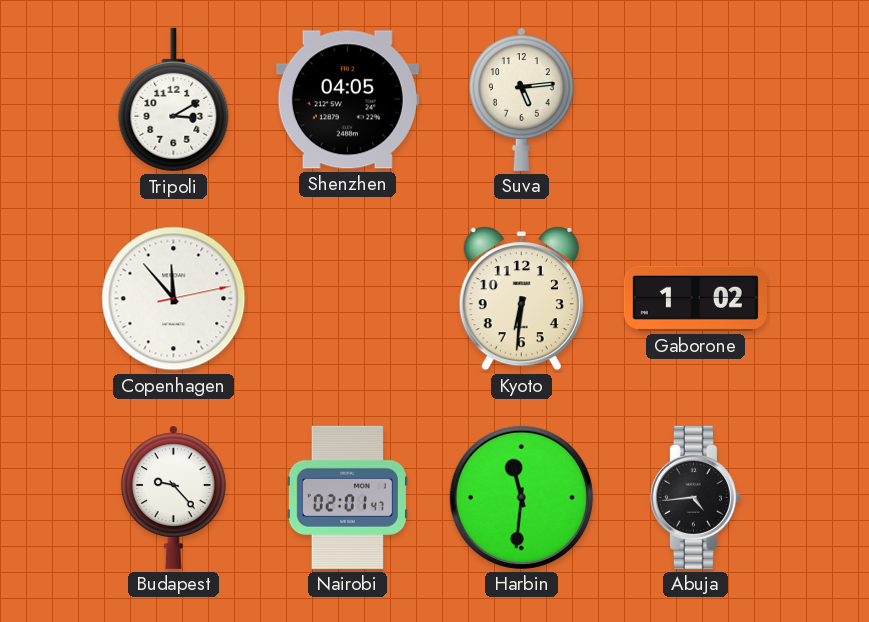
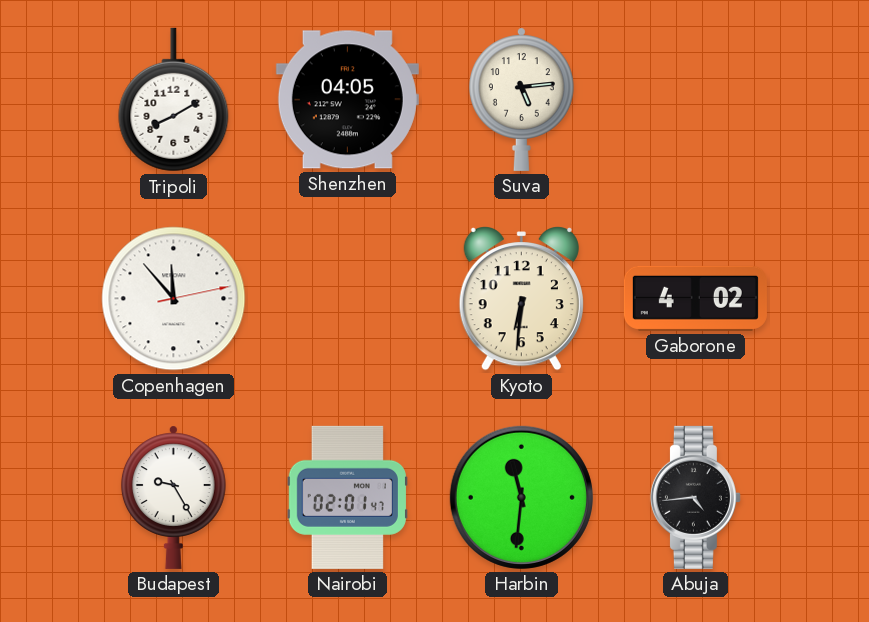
Tripoli: 3:10 -> 8:10 (174, 100)
Gaborone: 1:02 -> 4:02 (695, 298)
Budapest: 9:23 -> 9:25 (173, 497)
